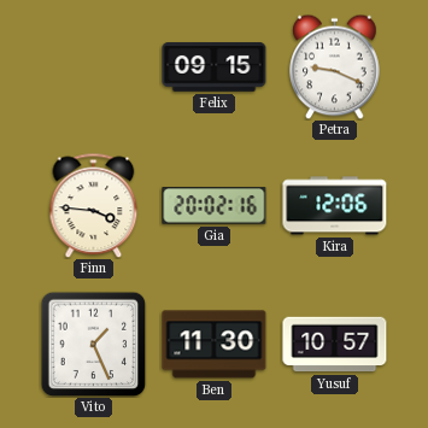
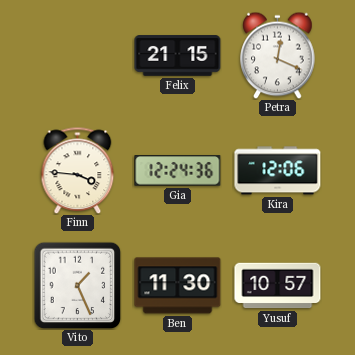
Felix: 09:15 -> 21:15 (178, 56)
Petra: 9:19 -> 12:19 (278, 55)
Gia: 20:02 -> 12:24 (178, 171)
